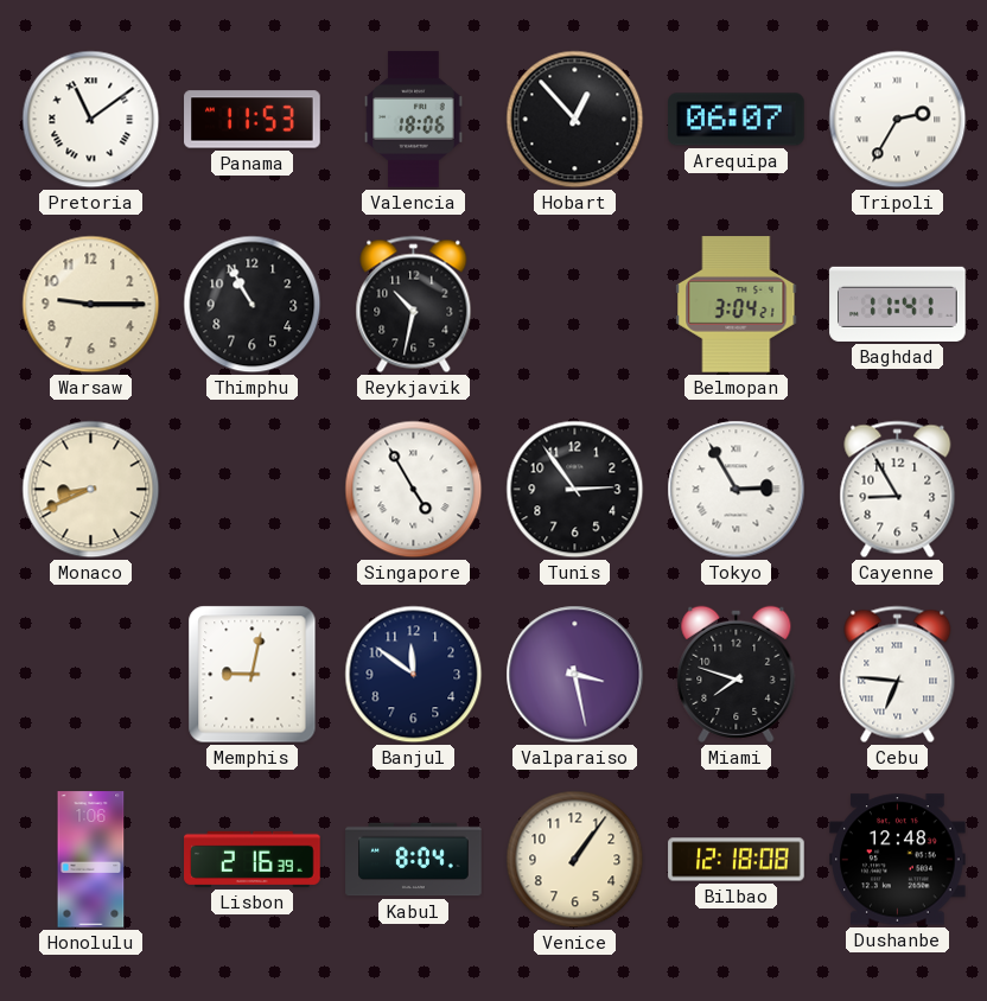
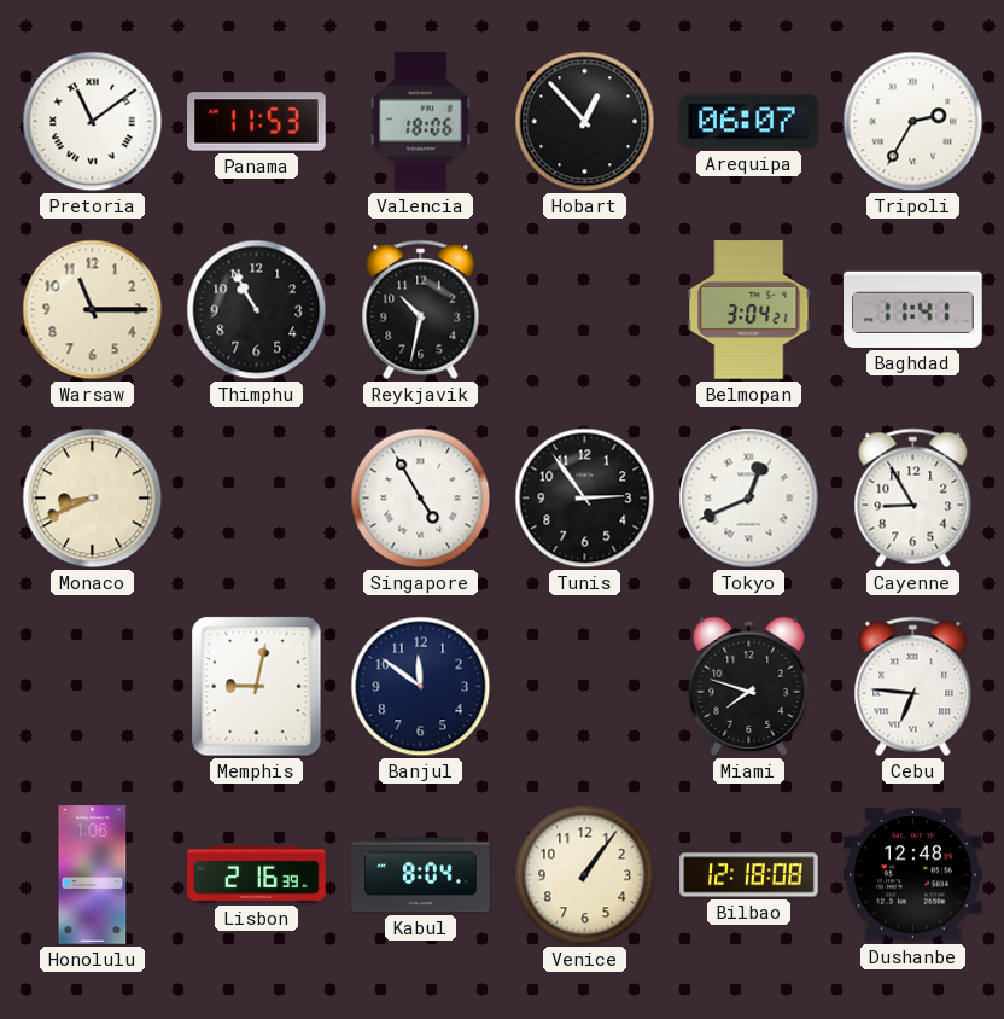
Warsaw: 9:15 -> 11:15 (93, 310)
Tokyo: 2:55 -> 12:41 (749, 499)
Valparaiso: 3:28 -> none (575, 675)
